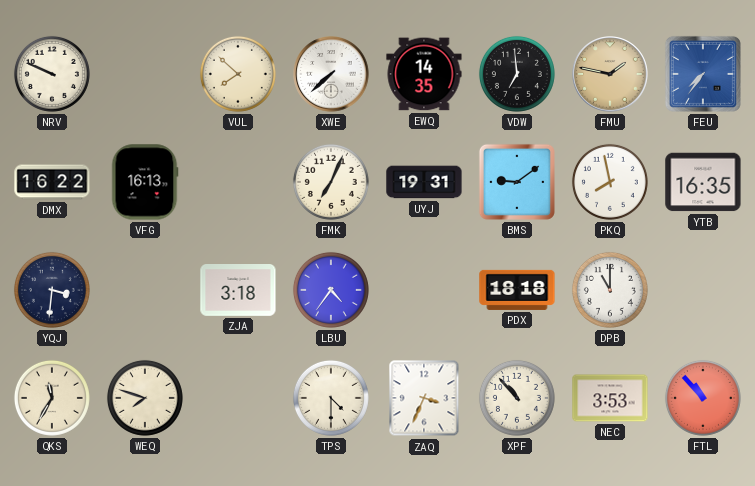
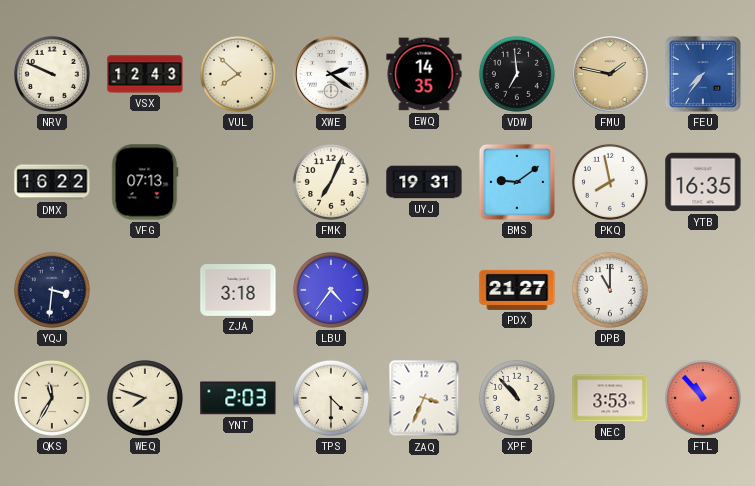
VSX: none -> 12:43 (145, 74)
XWE: 7:38 -> 2:21 (331, 74)
VFG: 16:13 -> 07:13 (145, 182)
PDX: 18:18 -> 21:27 (517, 290)
YNT: none -> 2:03 (238, 398)
